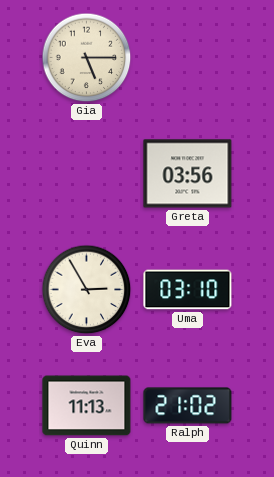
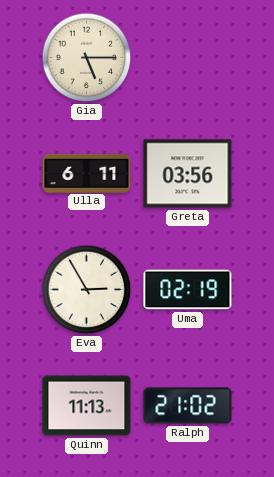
Ulla: none -> 6:11 (87, 173)
Uma: 03:10 -> 02:19 (188, 290)
